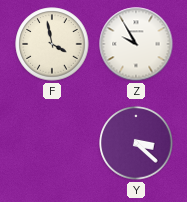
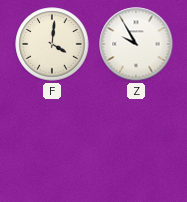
F: 3:58 -> 4:01 (52, 44)
Y: 3:22 -> none (136, 143)
